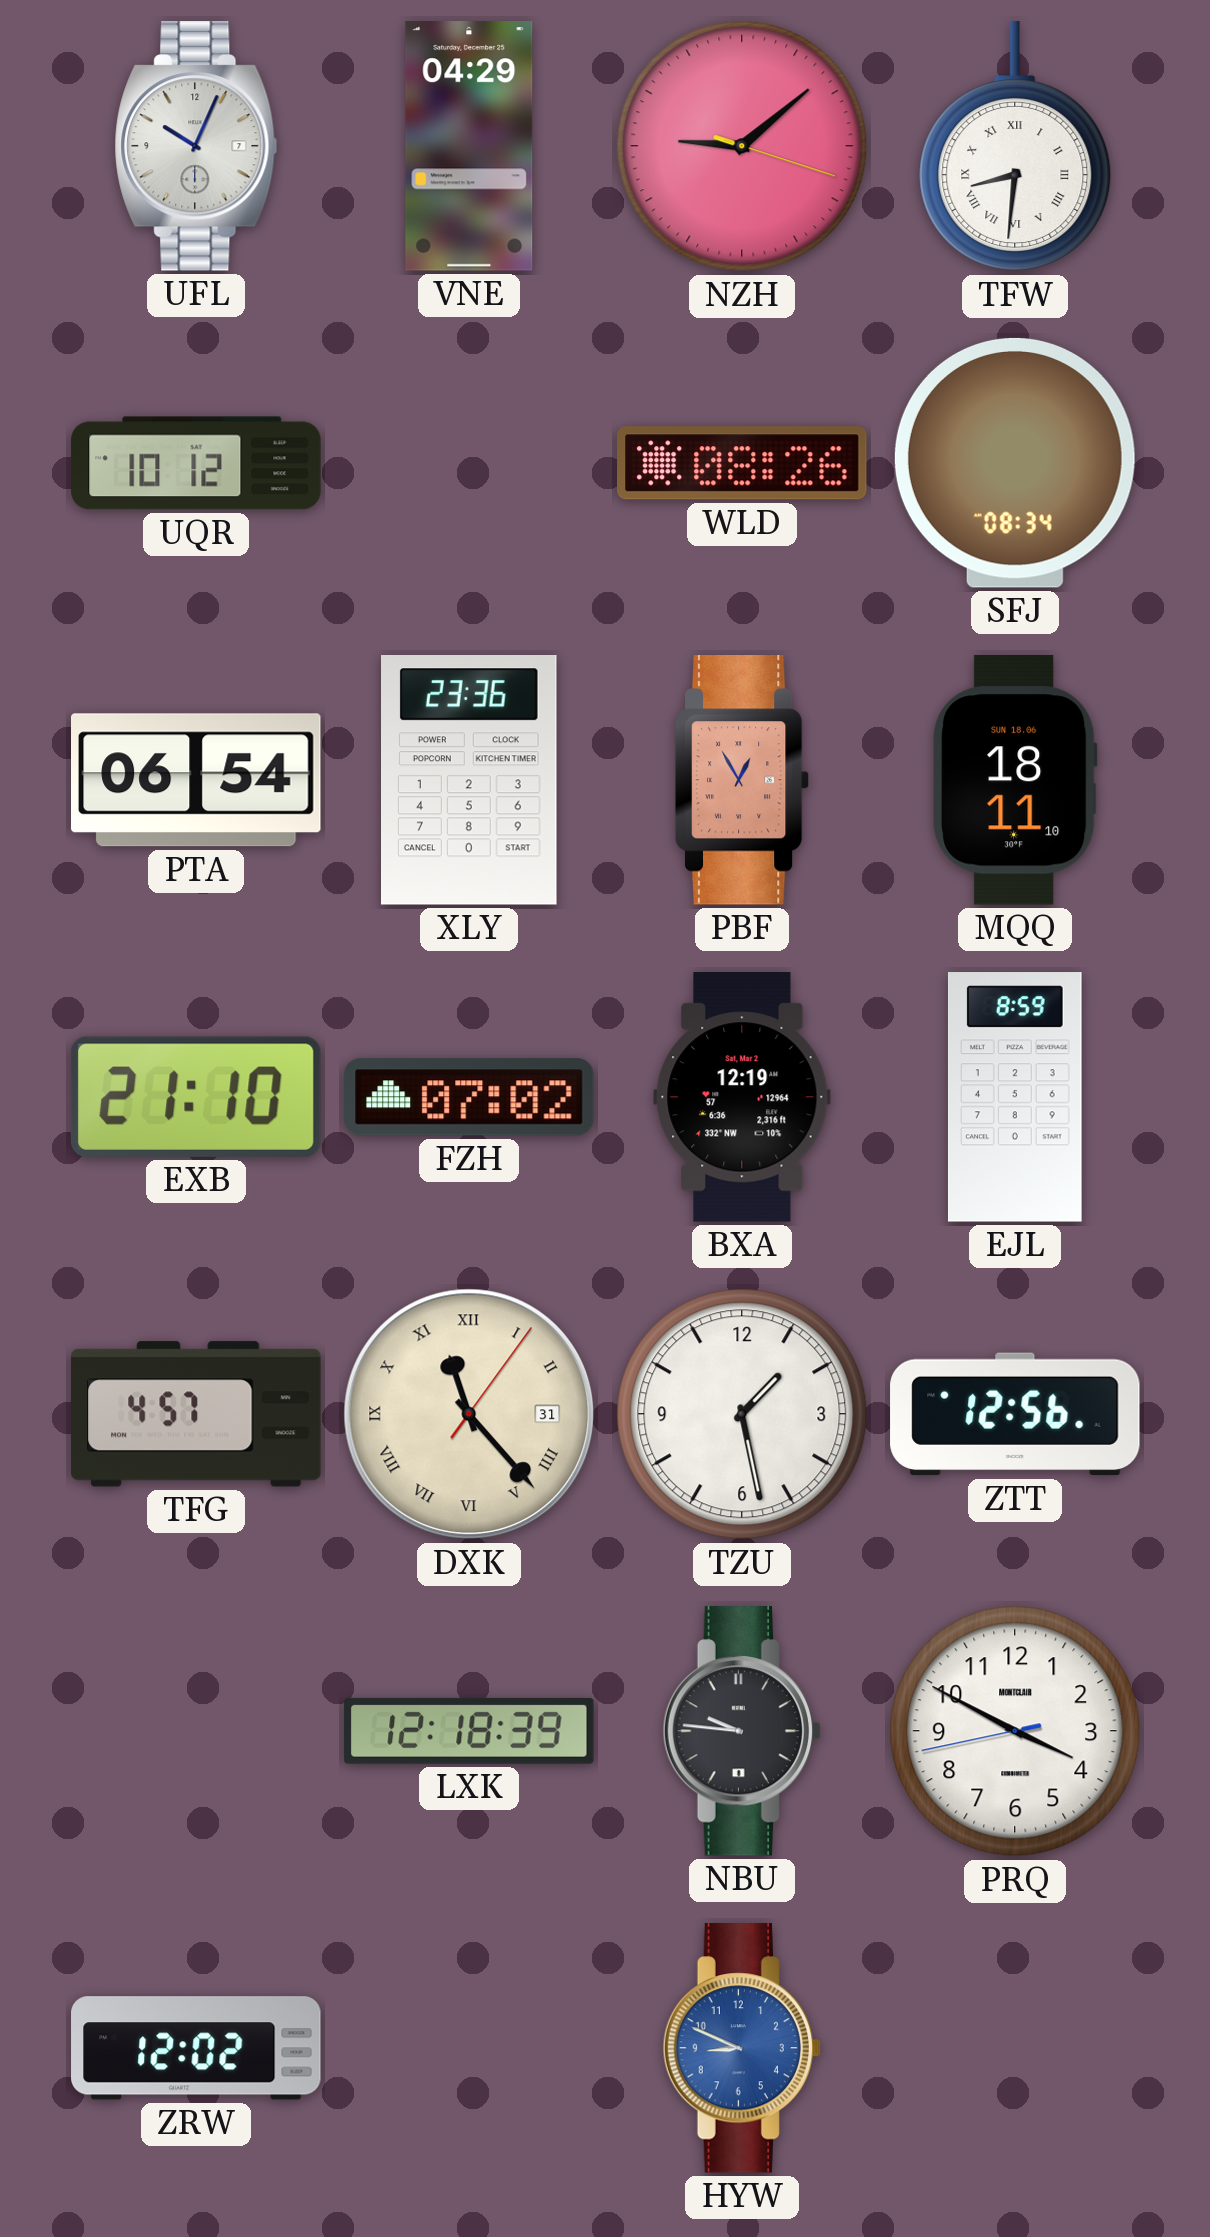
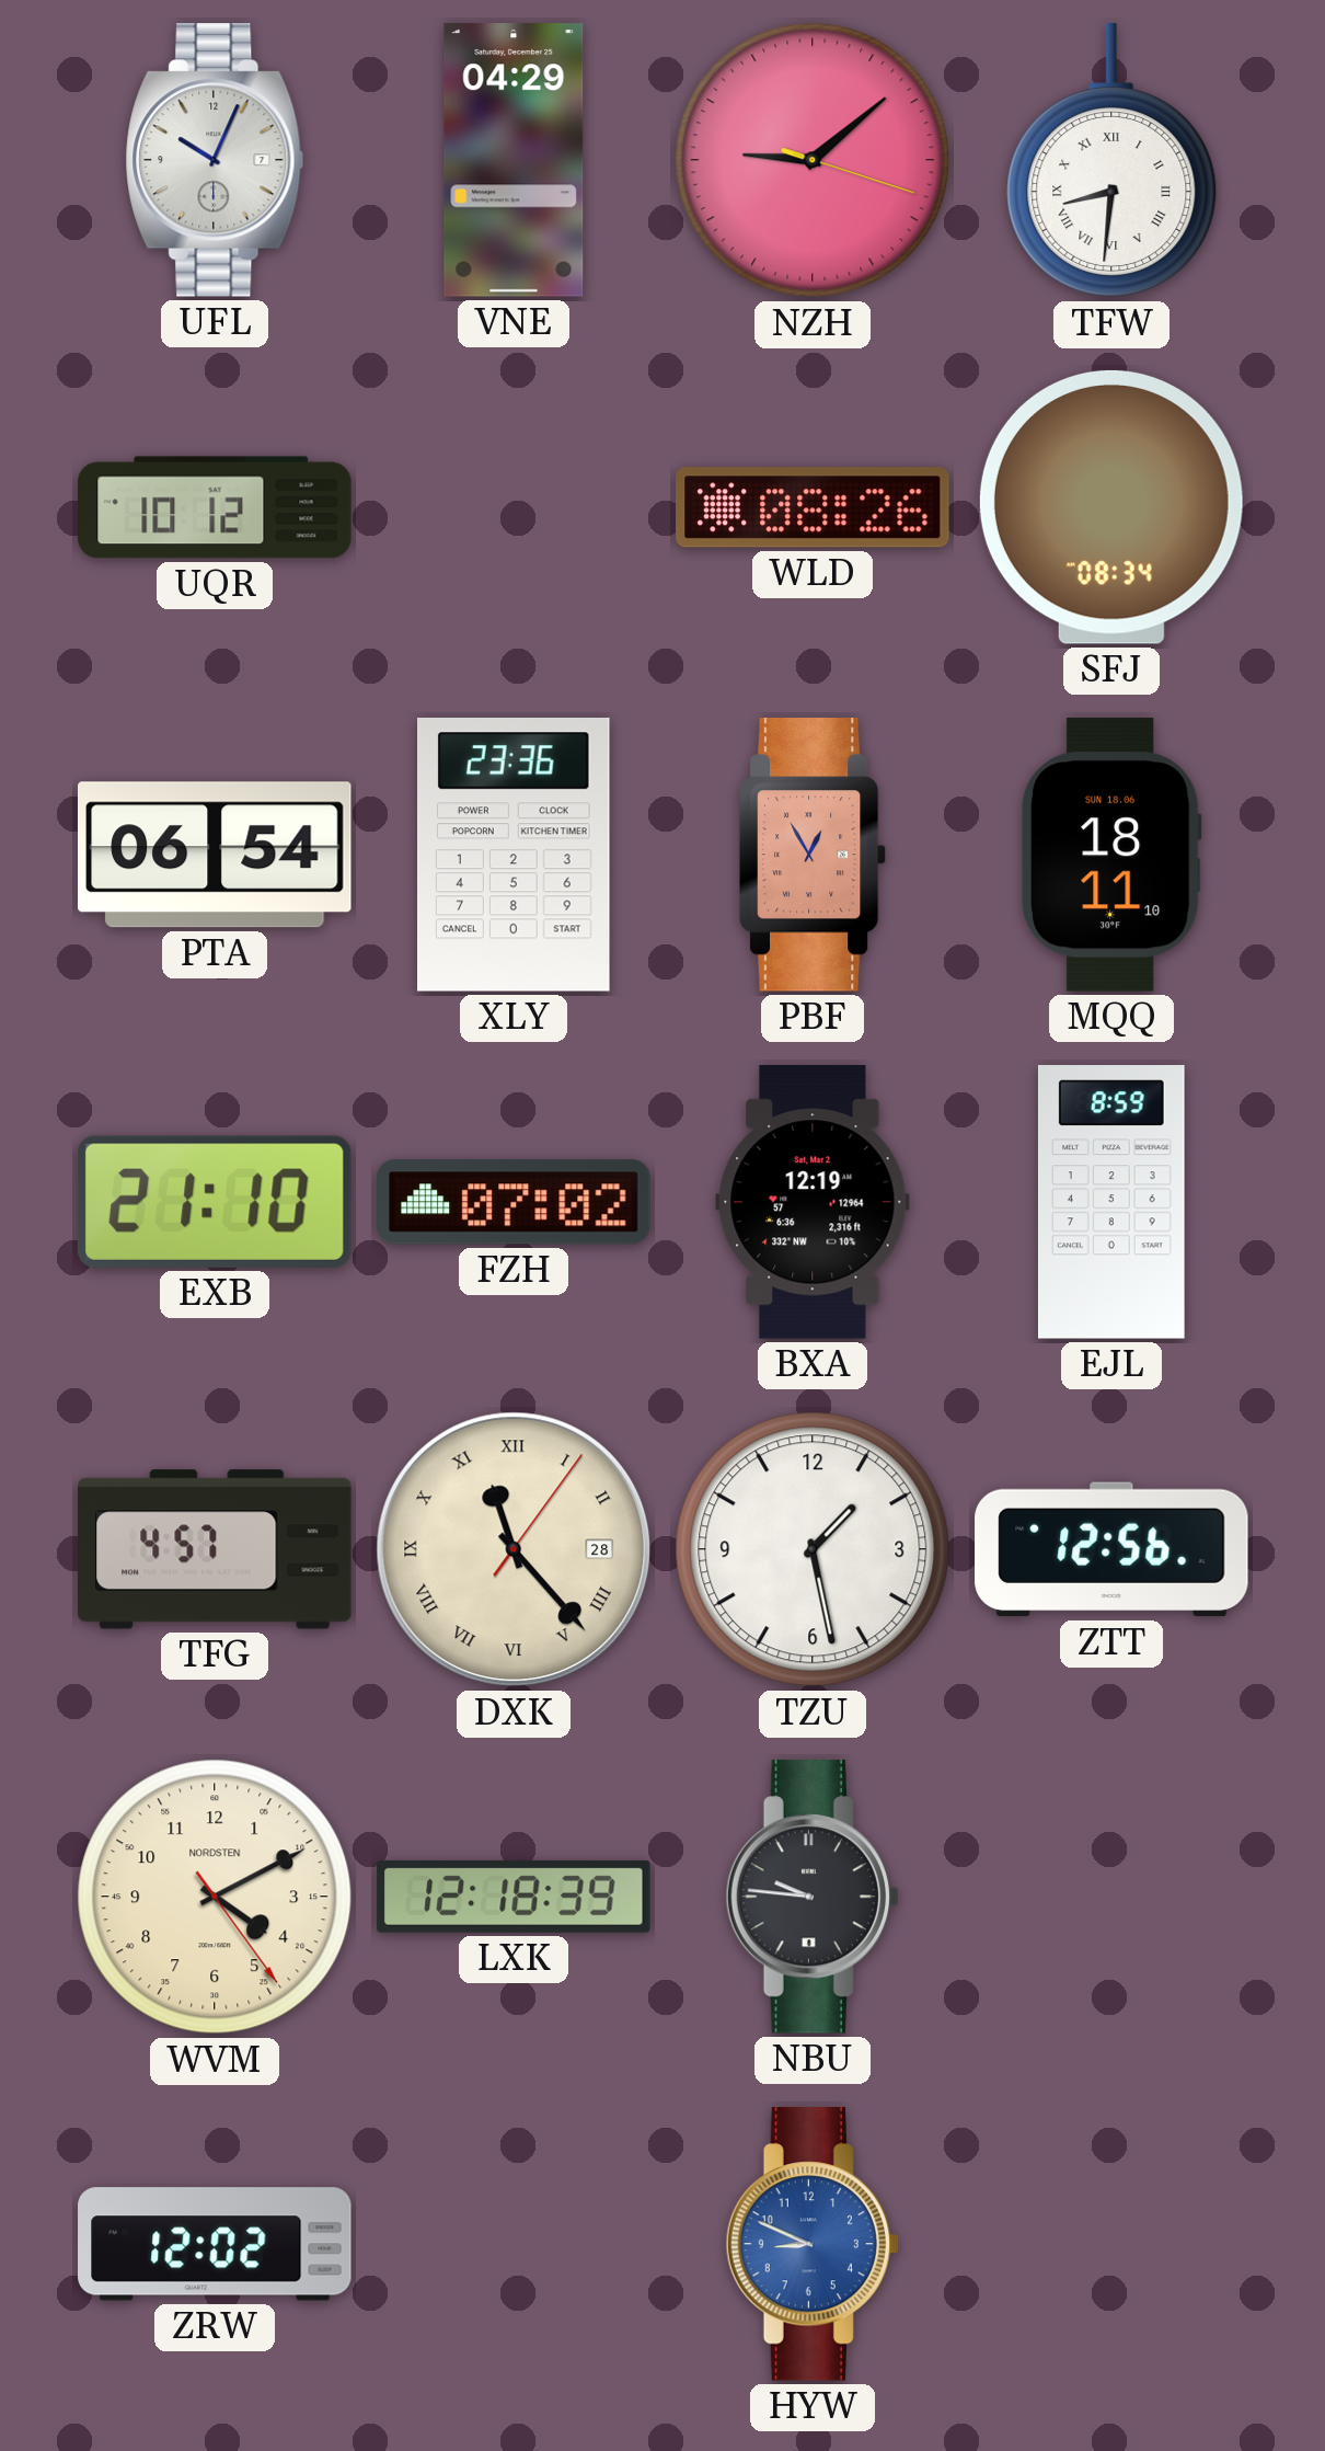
DXK date: 31 -> 28 (514, 1549)
WVM: none -> 4:10 (215, 1897)
PRQ: 3:49 -> none (1015, 1731)
